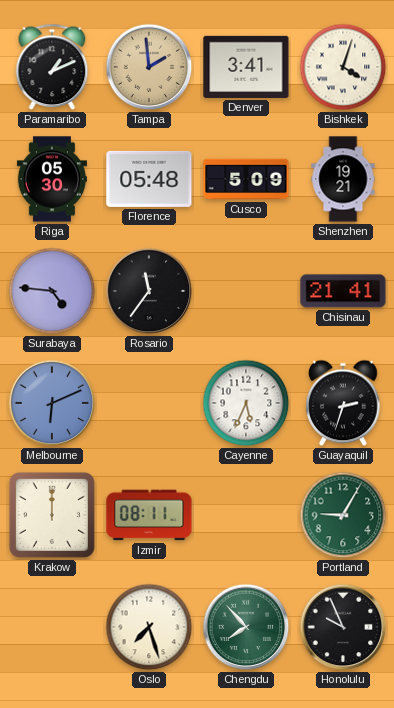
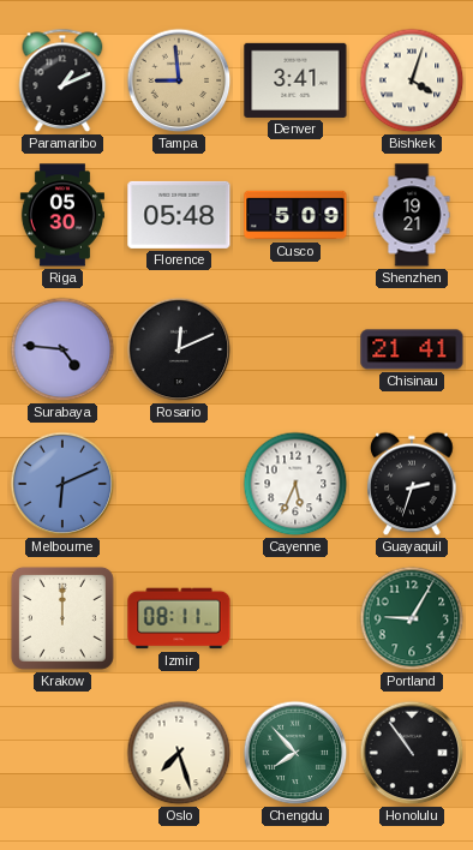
Tampa: 1:59 -> 8:59 (179, 80)
Rosario: 11:36 -> 12:11 (179, 349)
Honolulu: 9:56 -> 10:54 (412, 753)
